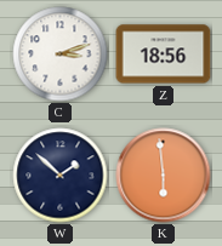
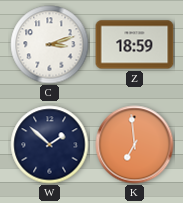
Z: 18:56 -> 18:59 (135, 45)
K: 5:59 -> 6:59 (135, 145)
